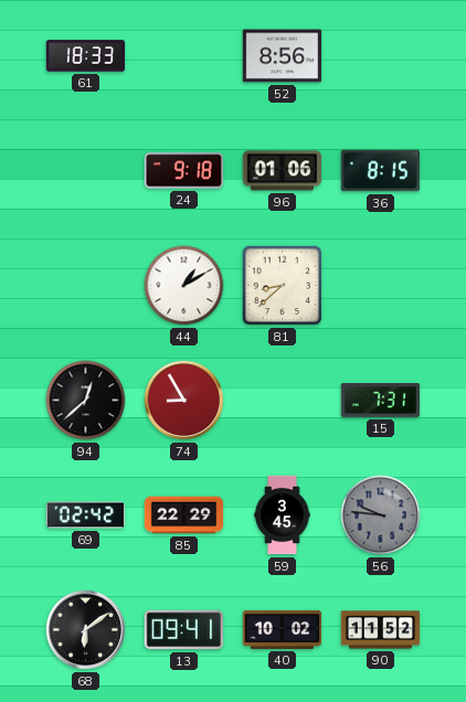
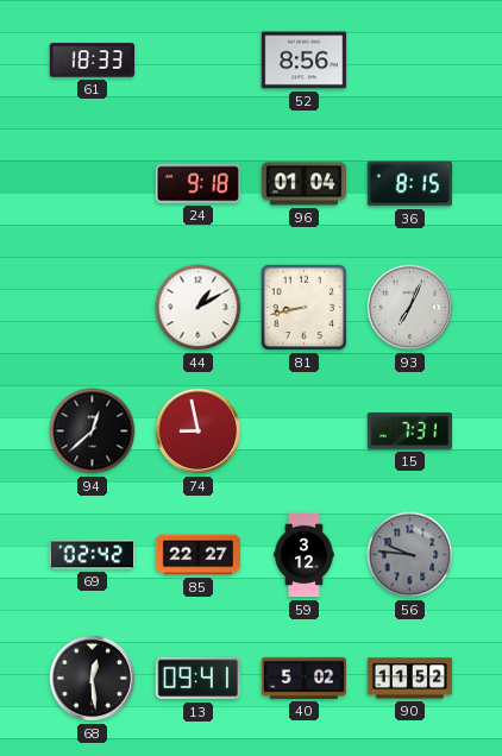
96: 01:06 -> 01:04 (303, 184)
81: 8:38 -> 8:43 (305, 308)
93: none -> 7:04 (410, 308)
74: 8:55 -> 8:58 (199, 431)
85: 22:29 -> 22:27 (199, 555)
59: 3:45 -> 3:12 (305, 555)
68: 6:09 -> 12:29 (93, 679)
40: 10:02 -> 5:02 (303, 678)
